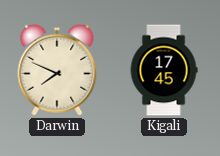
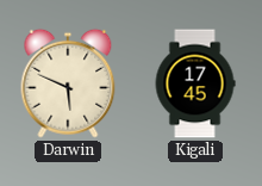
Darwin: 7:49 -> 5:49 (68, 83)
